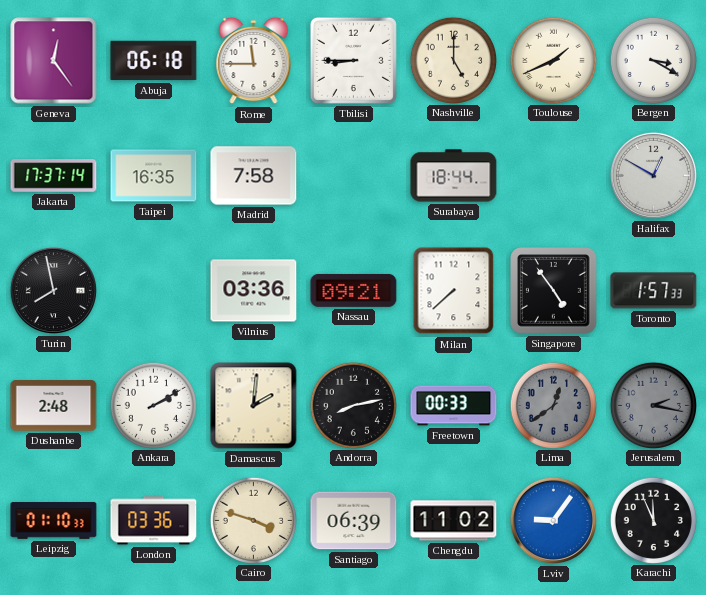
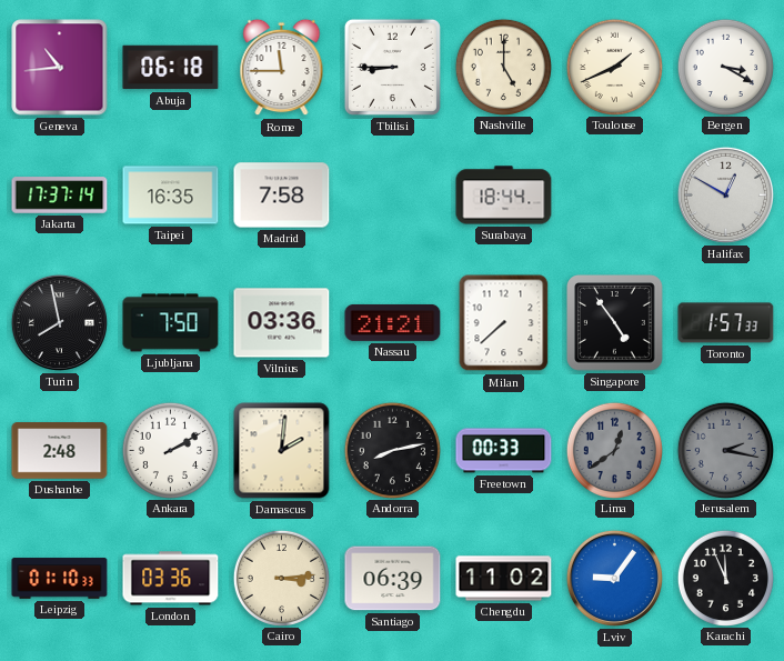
Geneva: 12:24 -> 10:44 (60, 68)
Ljubljana: none -> 7:50 (171, 323)
Nassau: 09:21 -> 21:21 (393, 322)
Cairo: 3:48 -> 3:14 (281, 578)
